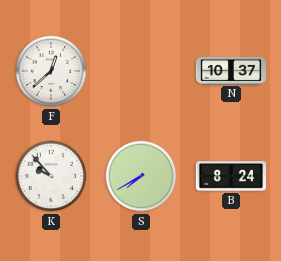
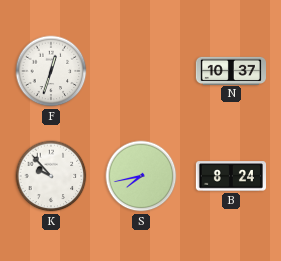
F: 12:38 -> 12:33 (51, 71)
S: 7:40 -> 7:43 (141, 176)
